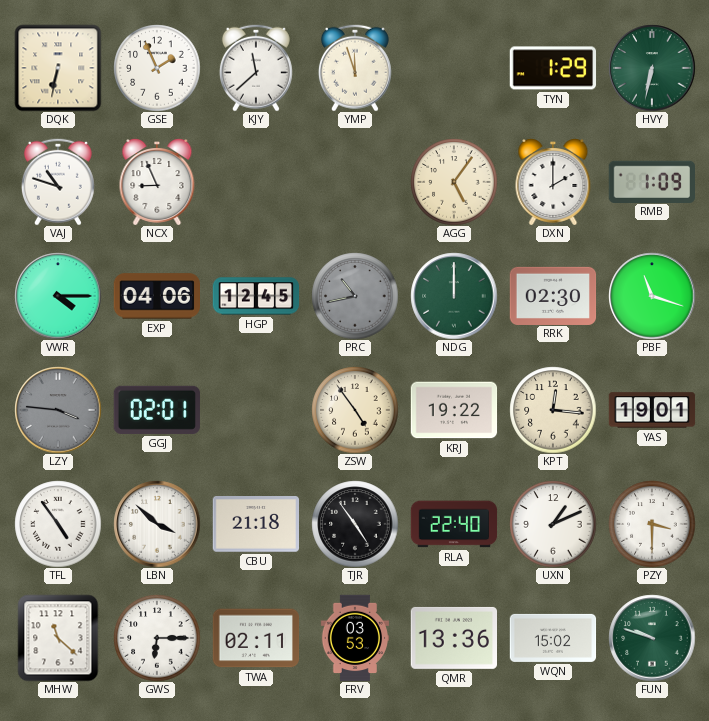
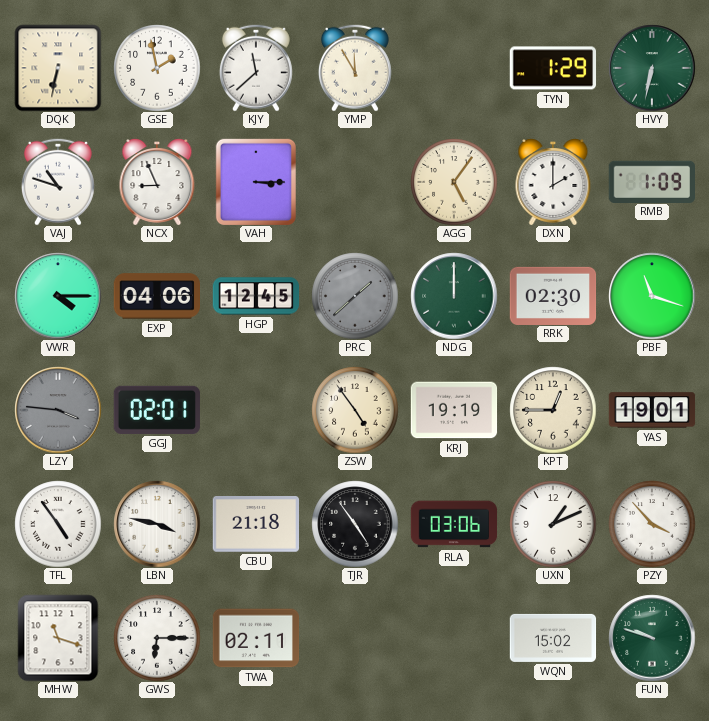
GSE: 1:56 -> 1:58 (157, 68)
YMP: 11:57 -> 11:55 (355, 68)
VAH: none -> 3:15 (256, 182)
PRC: 10:43 -> 1:38 (355, 296)
KRJ: 19:22 -> 19:19 (454, 410)
KPT: 12:16 -> 12:45 (553, 410)
LBN: 3:52 -> 3:47 (157, 524)
RLA: 22:40 -> 03:06 (454, 524)
PZY: 3:30 -> 3:53 (652, 524)
MHW: 11:22 -> 11:18 (58, 638)
FRV: 03:53 -> none (354, 638)
QMR: 13:36 -> none (453, 638)
